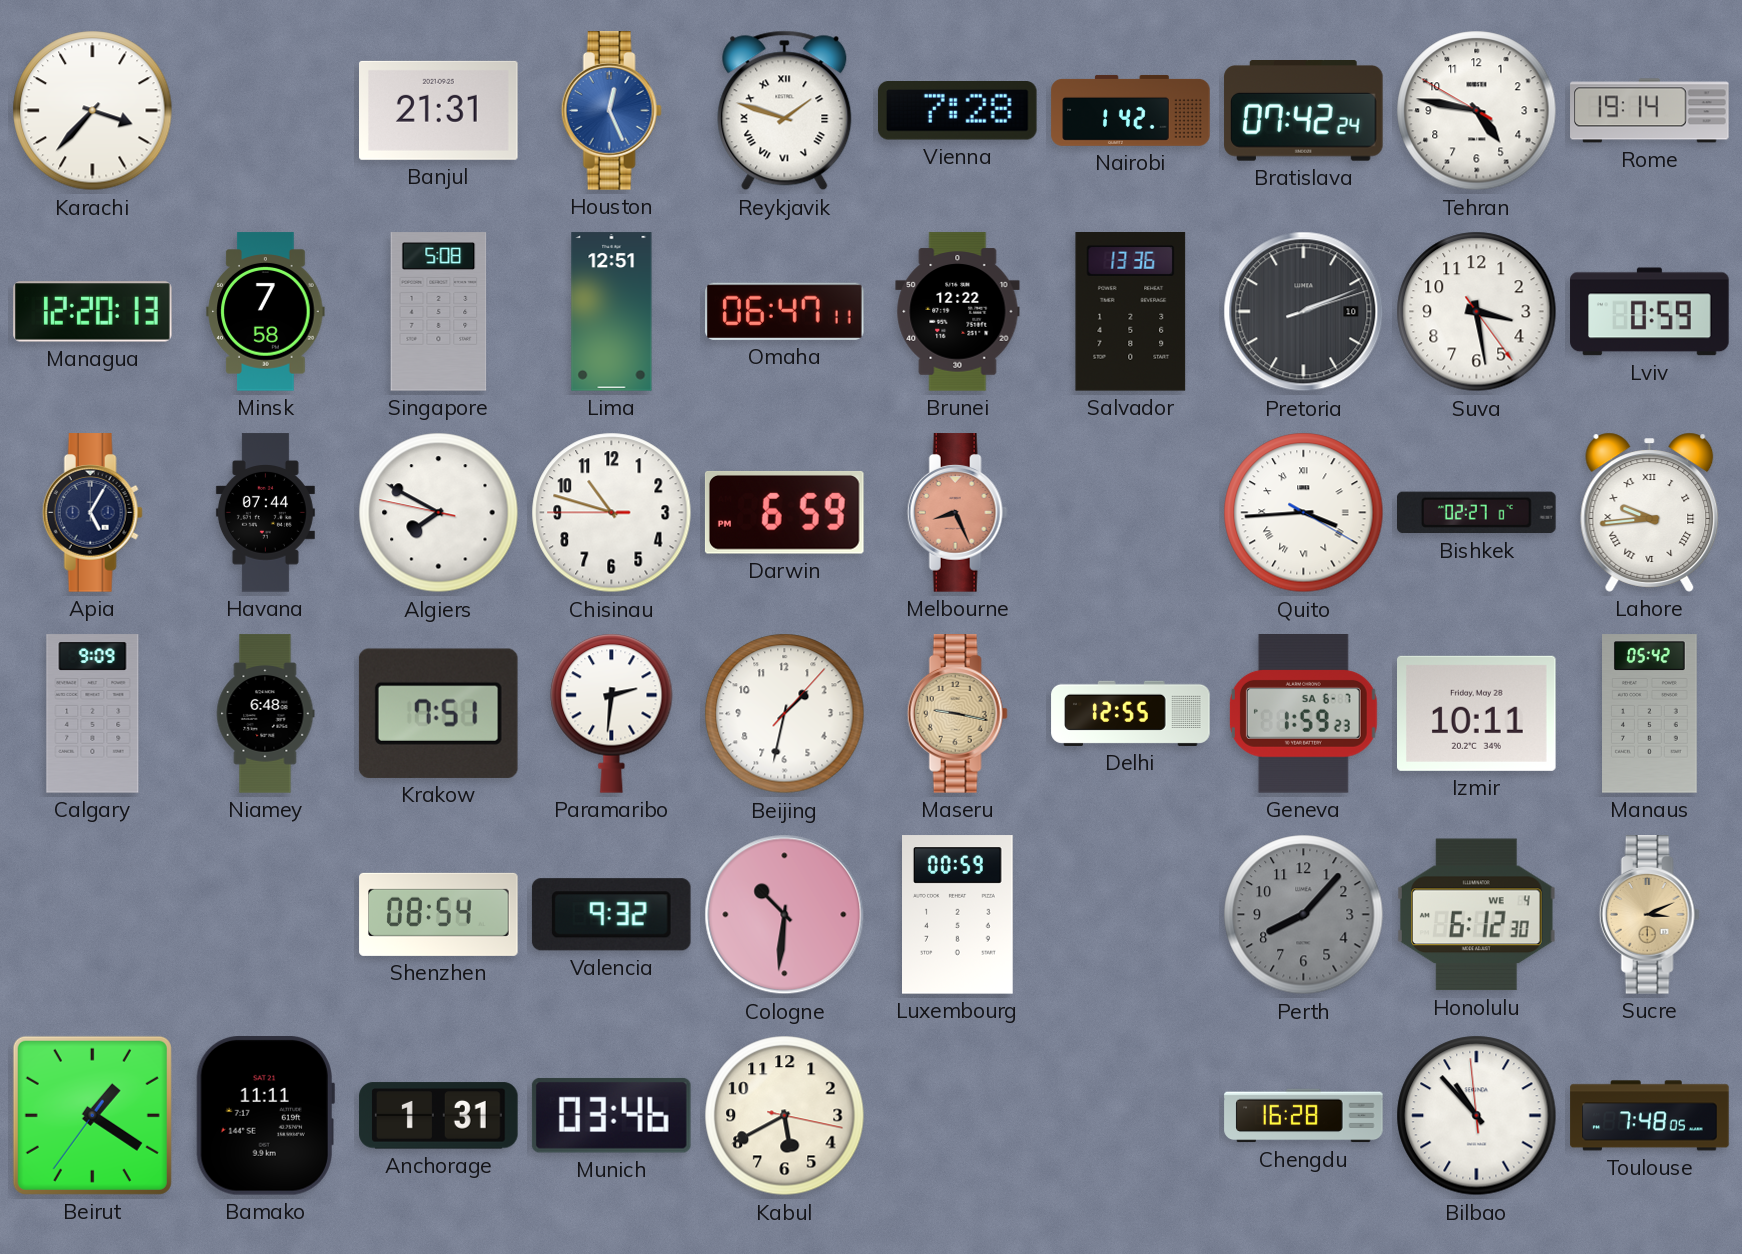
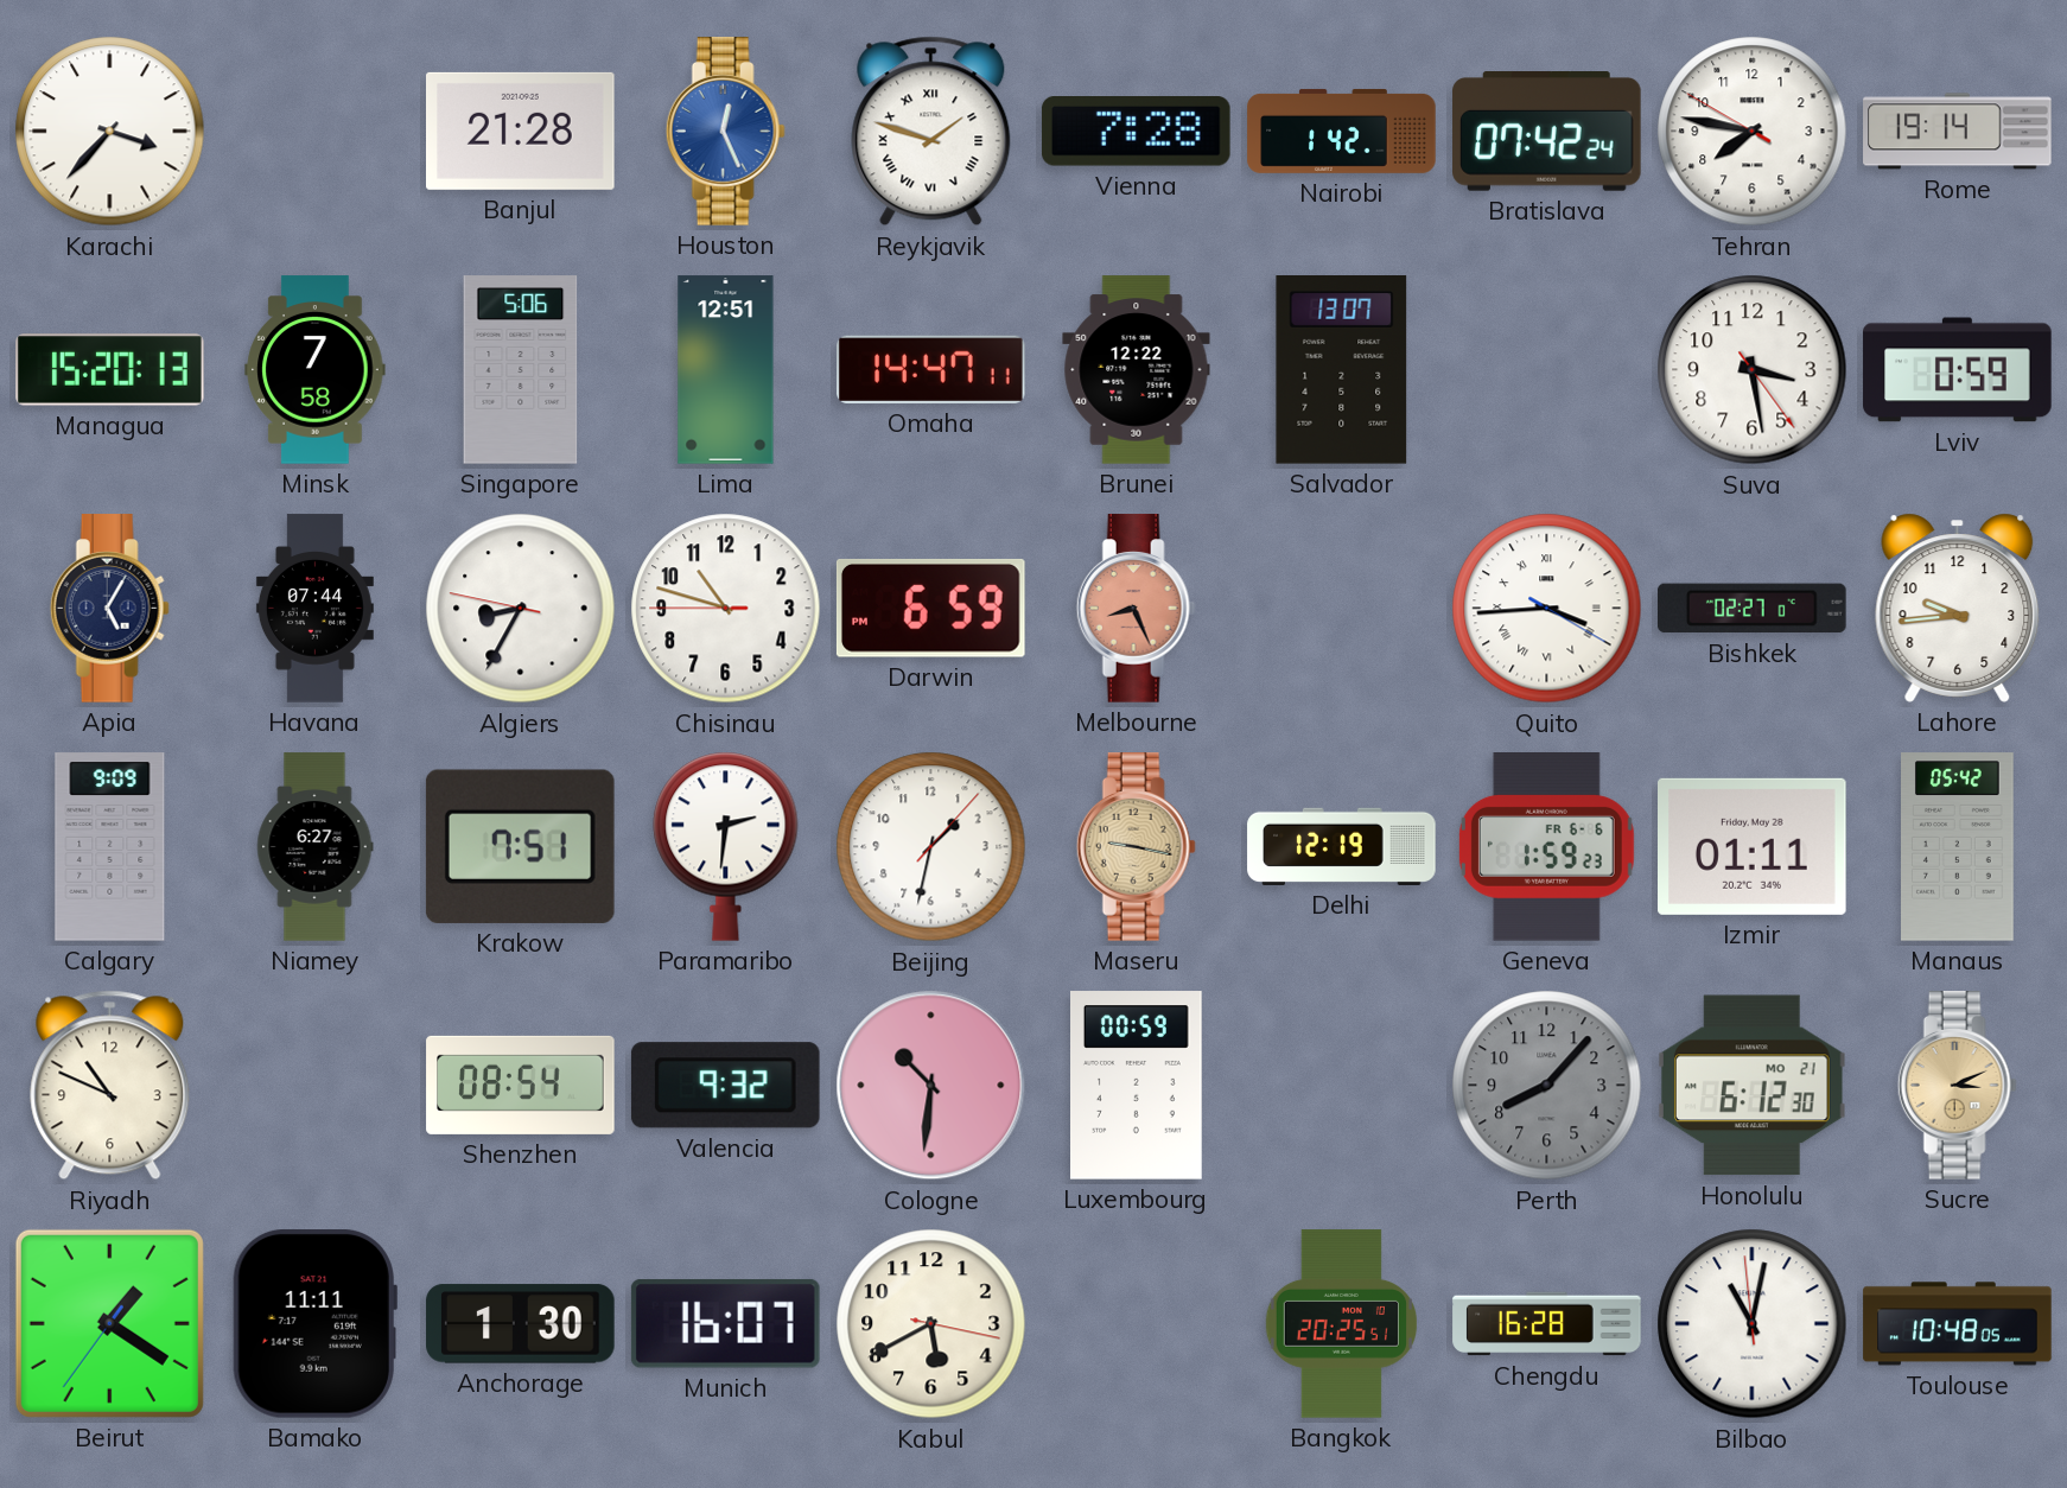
Banjul: 21:31 -> 21:28 (521, 131)
Tehran: 4:46 -> 7:46 (1753, 132)
Managua: 12:20 -> 15:20 (110, 370)
Singapore: 5:08 -> 5:06 (521, 370)
Omaha: 06:47 -> 14:47 (931, 369)
Salvador: 13:36 -> 13:07 (1342, 370)
Pretoria: 2:11 -> none (1304, 312)
Algiers: 7:49 -> 8:34 (521, 609)
Lahore numerals: Roman -> Arabic (1958, 608)
Niamey: 6:48 -> 6:27 (314, 847)
Delhi: 12:55 -> 12:19 (1342, 846)
Geneva date: SA 6-7 -> FR 6-6 (1546, 847)
Izmir: 10:11 -> 01:11 (1753, 846)
Riyadh: none -> 10:49 (110, 1086)
Honolulu date: WE 4 -> MO 21 (1753, 1086)
Anchorage: 1:31 -> 1:30 (521, 1324)
Munich: 03:46 -> 16:07 (725, 1323)
Bangkok: none -> 20:25 (1341, 1324)
Bilbao: 10:52 -> 11:01 (1753, 1324)
Toulouse: 7:48 -> 10:48 (1958, 1324)
